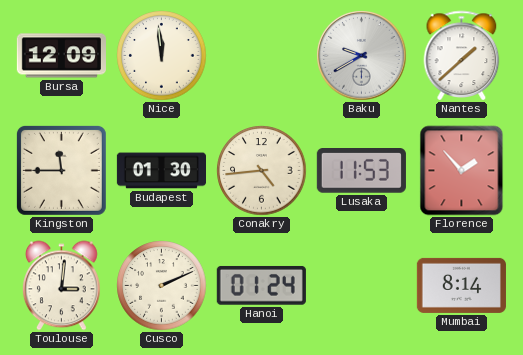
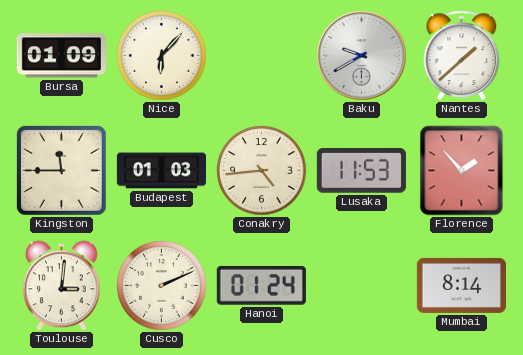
Bursa: 12:09 -> 01:09 (61, 56)
Nice: 11:59 -> 6:07 (162, 56)
Budapest: 01:30 -> 01:03 (161, 171)
